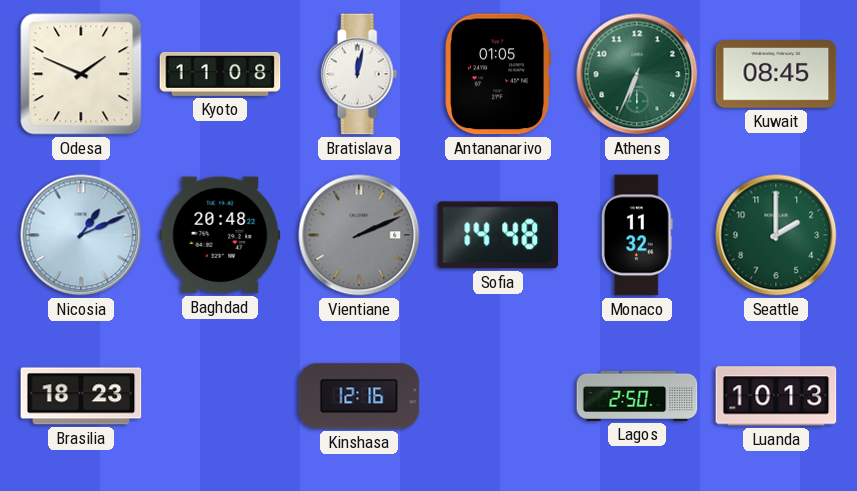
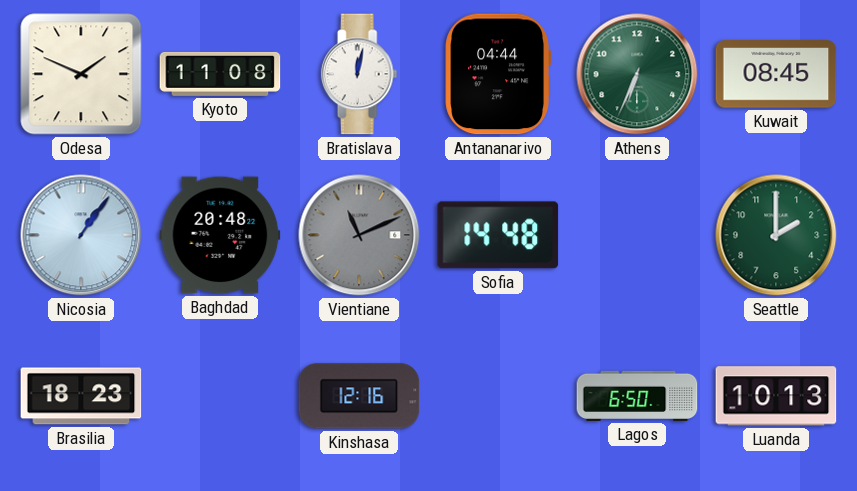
Antananarivo: 01:05 -> 04:44 (497, 74)
Nicosia: 1:11 -> 1:06 (81, 235)
Vientiane: 2:11 -> 11:11 (359, 235)
Monaco: 11:32 -> none (637, 235)
Lagos: 2:50 -> 6:50 (637, 396)
